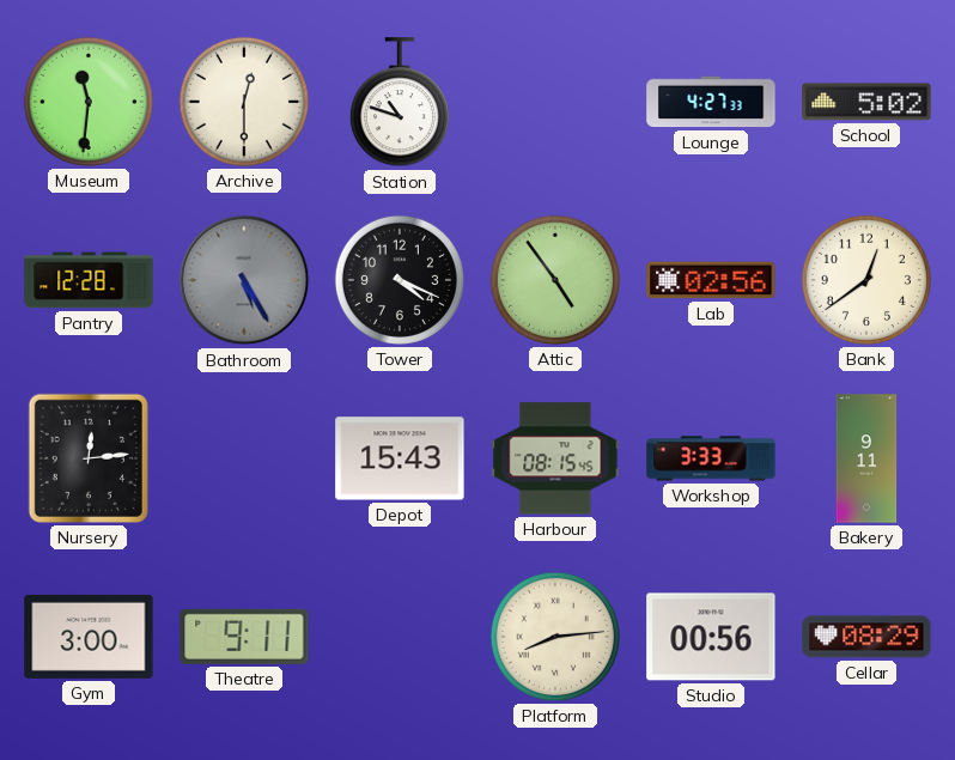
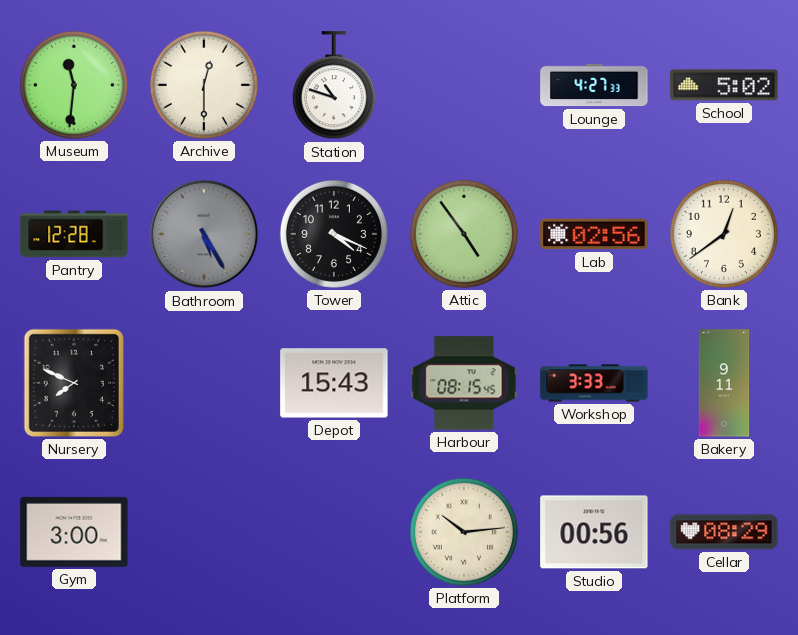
Nursery: 12:14 -> 7:49 (74, 383)
Theatre: 9:11 -> none (244, 637)
Platform: 8:14 -> 10:14 (464, 532)
